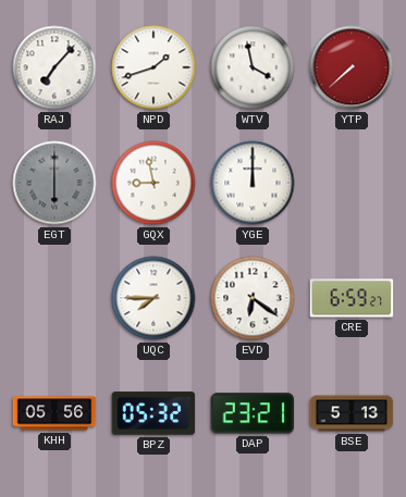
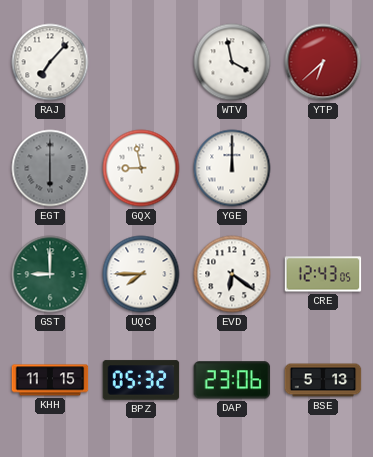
NPD: 1:42 -> none (153, 67)
YTP: 7:38 -> 6:38 (323, 62)
GST: none -> 9:00 (50, 274)
CRE: 6:59 -> 12:43 (323, 274)
KHH: 05:56 -> 11:15 (50, 380)
DAP: 23:21 -> 23:06 (232, 380)
